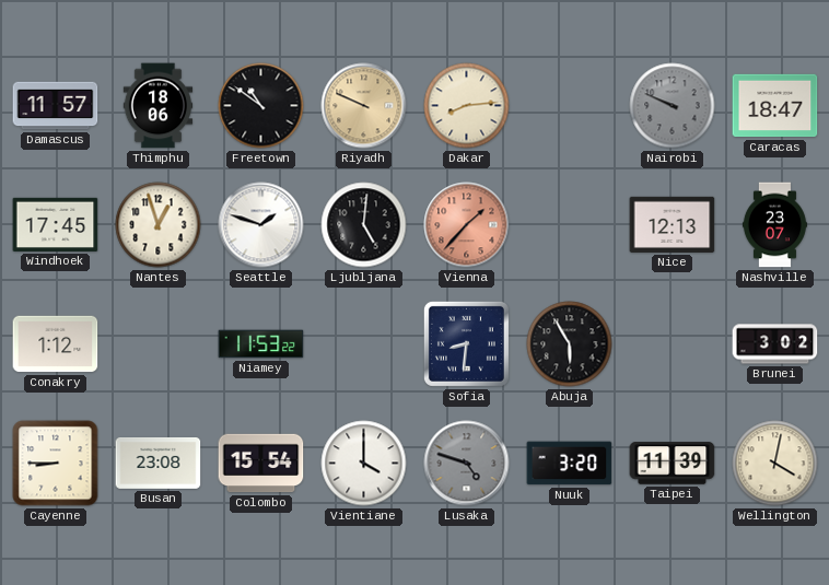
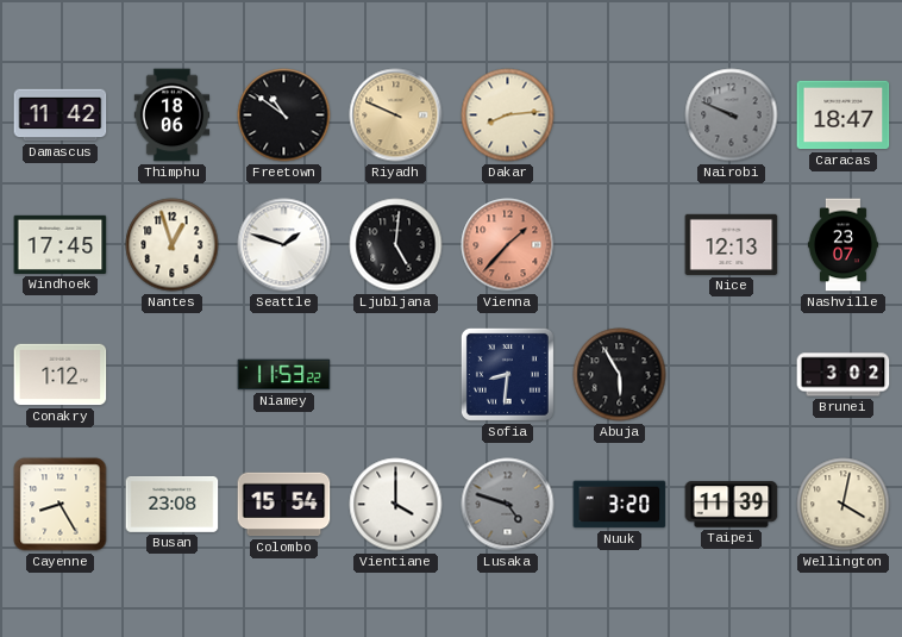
Damascus: 11:57 -> 11:42 (61, 115)
Cayenne: 8:45 -> 8:25 (61, 505)
